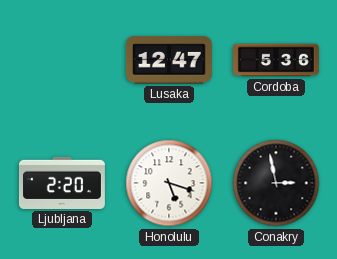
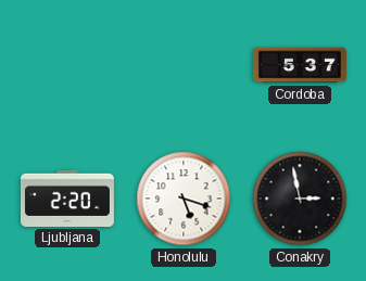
Lusaka: 12:47 -> none (169, 60)
Cordoba: 5:36 -> 5:37 (300, 65)
